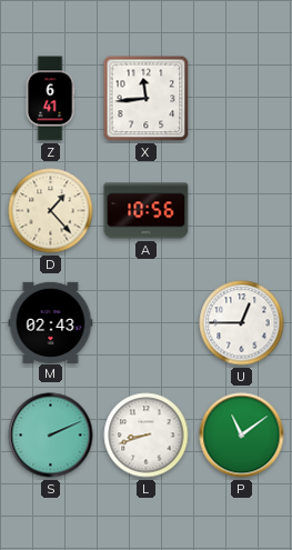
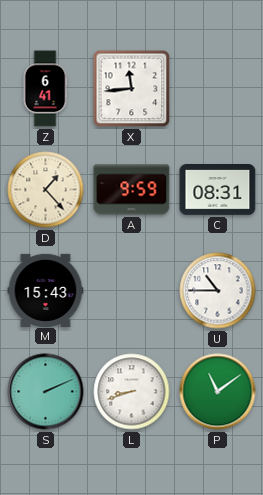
A: 10:56 -> 9:59 (132, 190)
C: none -> 08:31 (218, 190)
M: 02:43 -> 15:43 (46, 290)
U: 12:45 -> 10:45 (218, 291)
